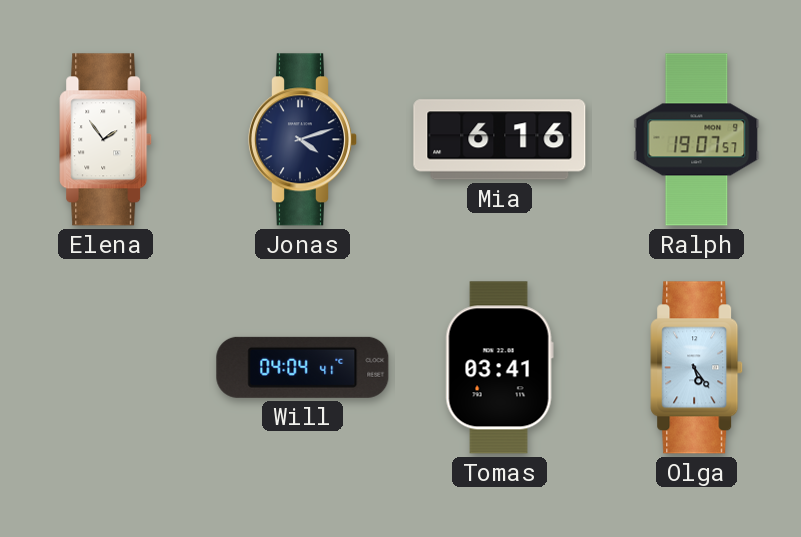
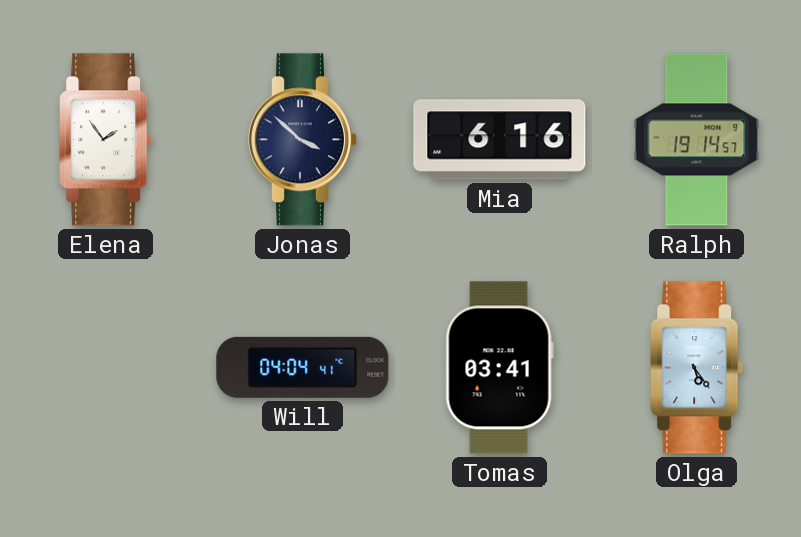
Jonas: 4:12 -> 3:52 (302, 140)
Ralph: 19:07 -> 19:14 (697, 140)
